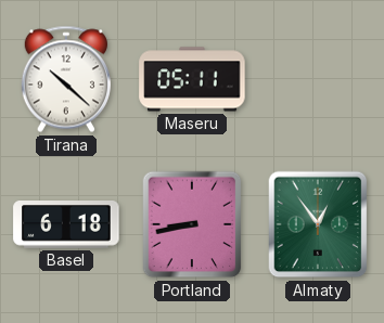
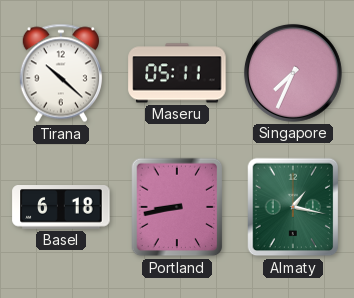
Singapore: none -> 7:34 (293, 73)
Almaty: 12:54 -> 1:17 (293, 207)
